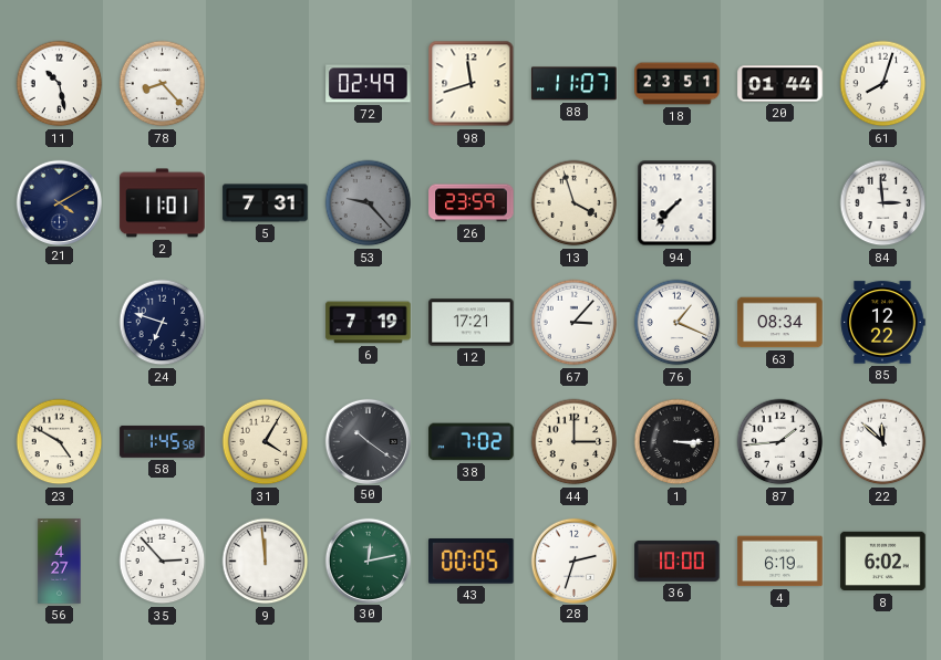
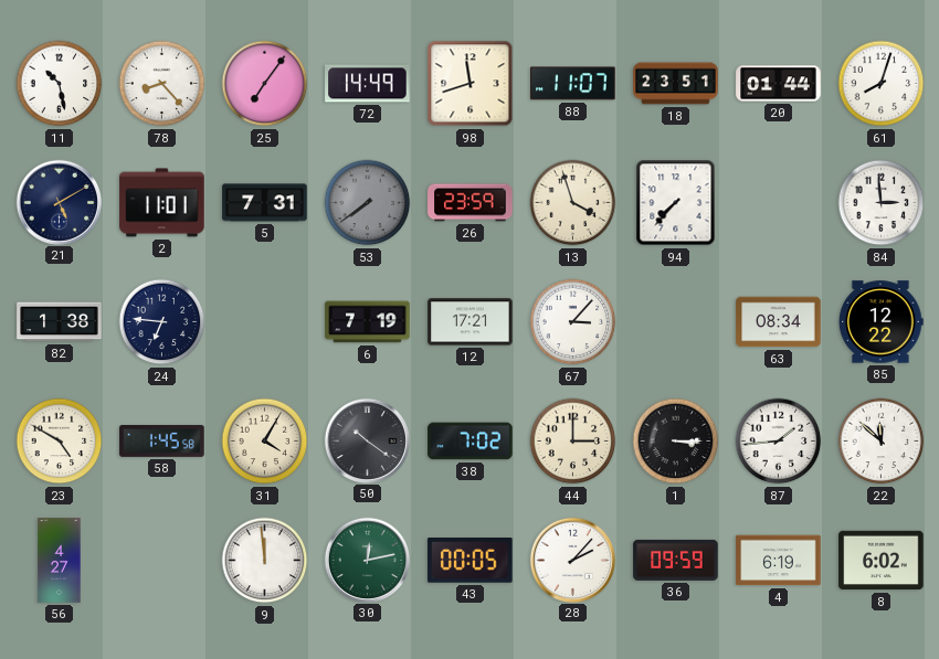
25: none -> 7:06 (265, 84)
72: 02:49 -> 14:49 (368, 84)
21: 4:10 -> 5:10 (59, 202)
53: 9:23 -> 7:39 (368, 203)
82: none -> 1:38 (60, 322)
24: 6:48 -> 6:46 (162, 322)
76: 1:19 -> none (678, 323)
35: 2:53 -> none (163, 562)
28: 2:33 -> 2:07 (572, 560)
36: 10:00 -> 09:59 (676, 560)
